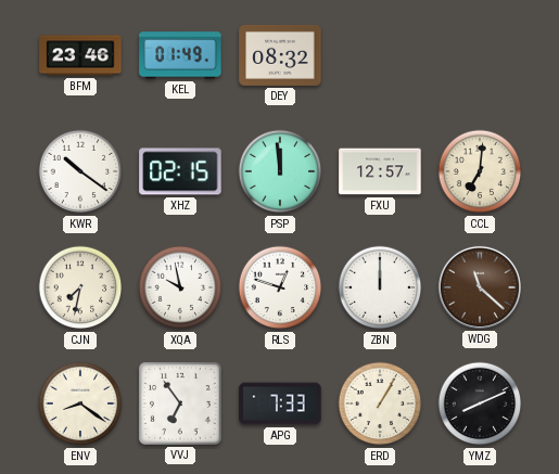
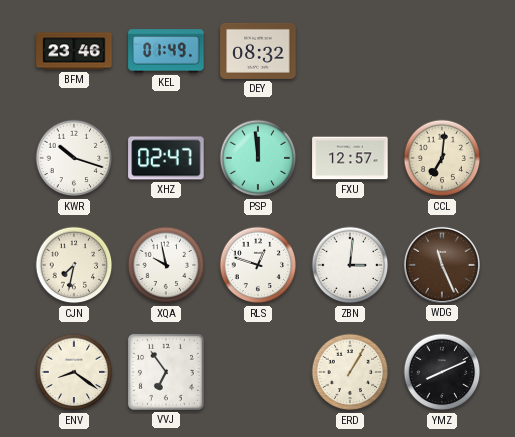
KWR: 10:21 -> 10:18 (74, 158)
XHZ: 02:15 -> 02:47 (166, 158)
ZBN: 12:00 -> 3:01 (350, 265)
WDG: 11:22 -> 11:26 (442, 265)
APG: 7:33 -> none (280, 403)
